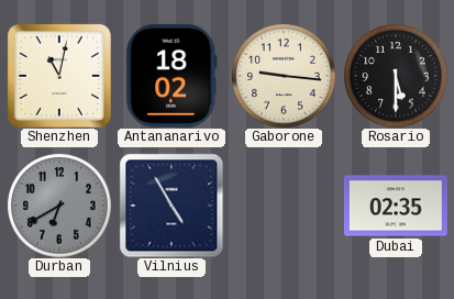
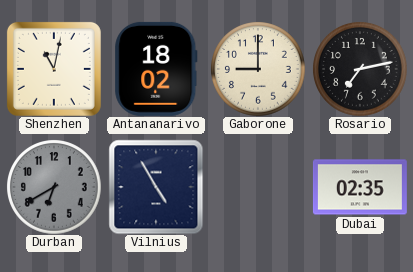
Gaborone: 9:16 -> 9:00 (258, 69)
Rosario: 5:30 -> 7:13 (360, 69)
